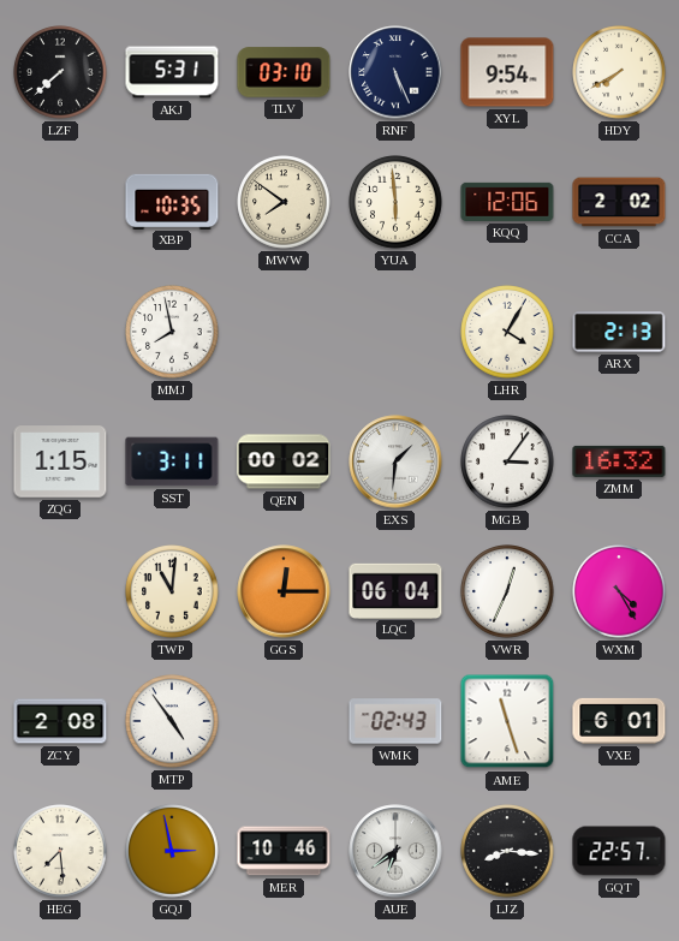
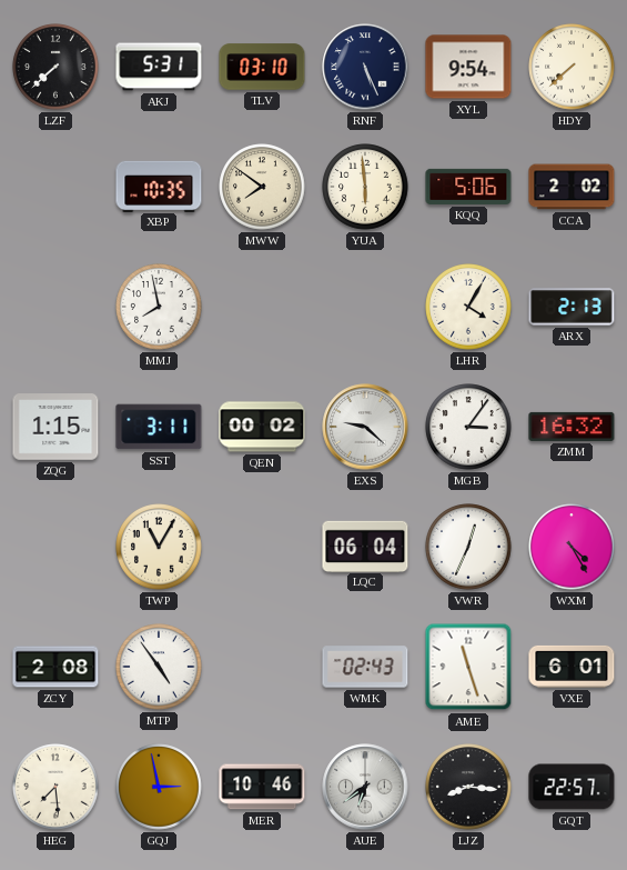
HDY: 7:40 -> 7:38 (572, 67)
KQQ: 12:06 -> 5:06 (468, 187)
EXS: 1:31 -> 9:22 (365, 427)
TWP: 11:01 -> 11:05 (159, 547)
GGS: 12:15 -> none (284, 591)
